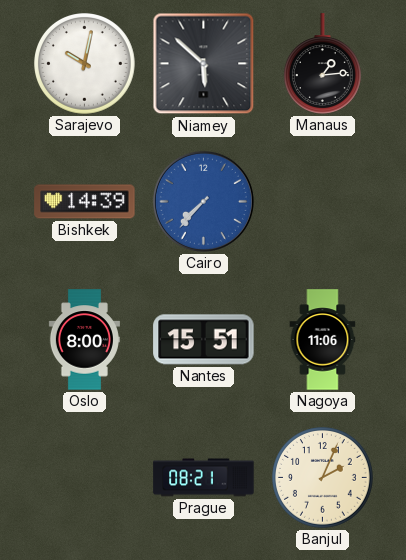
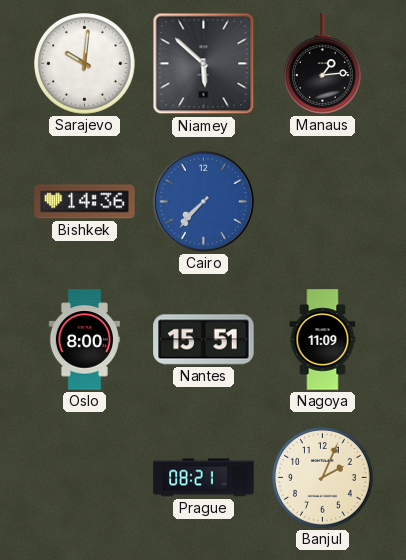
Sarajevo: 10:02 -> 10:01 (85, 64)
Bishkek: 14:39 -> 14:36 (85, 202)
Nagoya: 11:06 -> 11:09 (323, 340)
